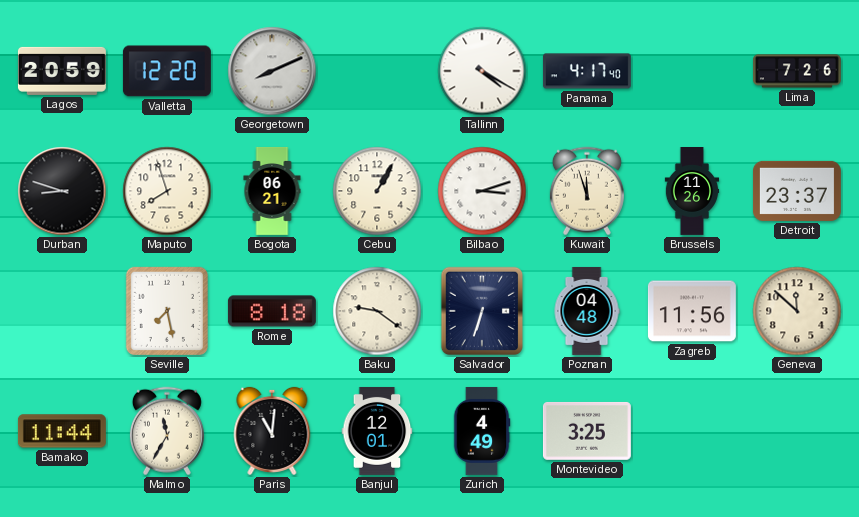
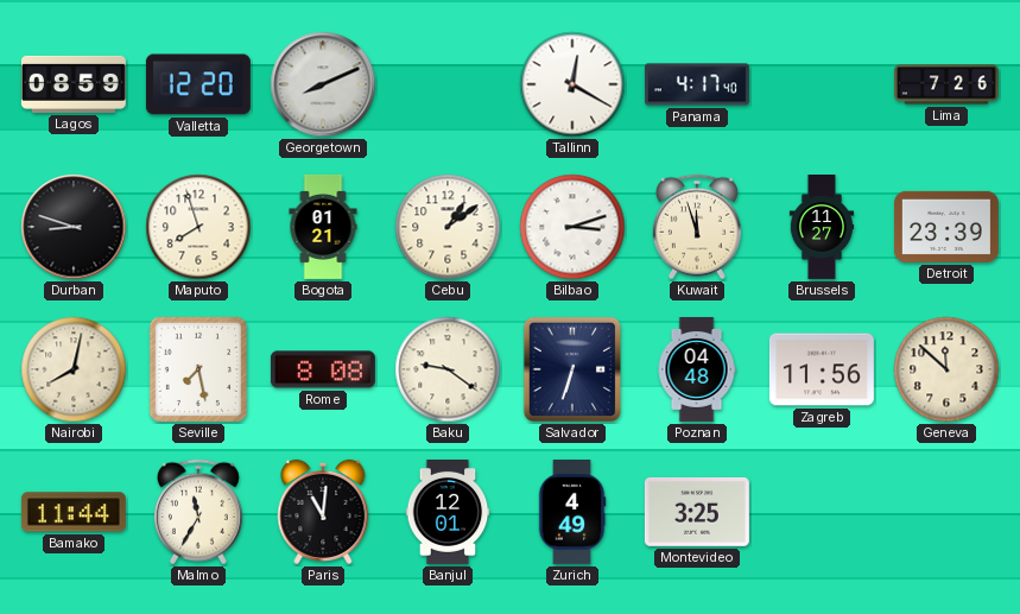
Lagos: 20:59 -> 08:59 (74, 84)
Tallinn: 4:20 -> 12:20 (572, 84)
Bogota: 06:21 -> 01:21 (323, 227)
Cebu: 1:05 -> 1:09 (448, 227)
Brussels: 11:26 -> 11:27 (822, 228)
Detroit: 23:37 -> 23:39 (946, 227)
Nairobi: none -> 8:02 (74, 369)
Rome: 8:18 -> 8:08 (323, 369)
